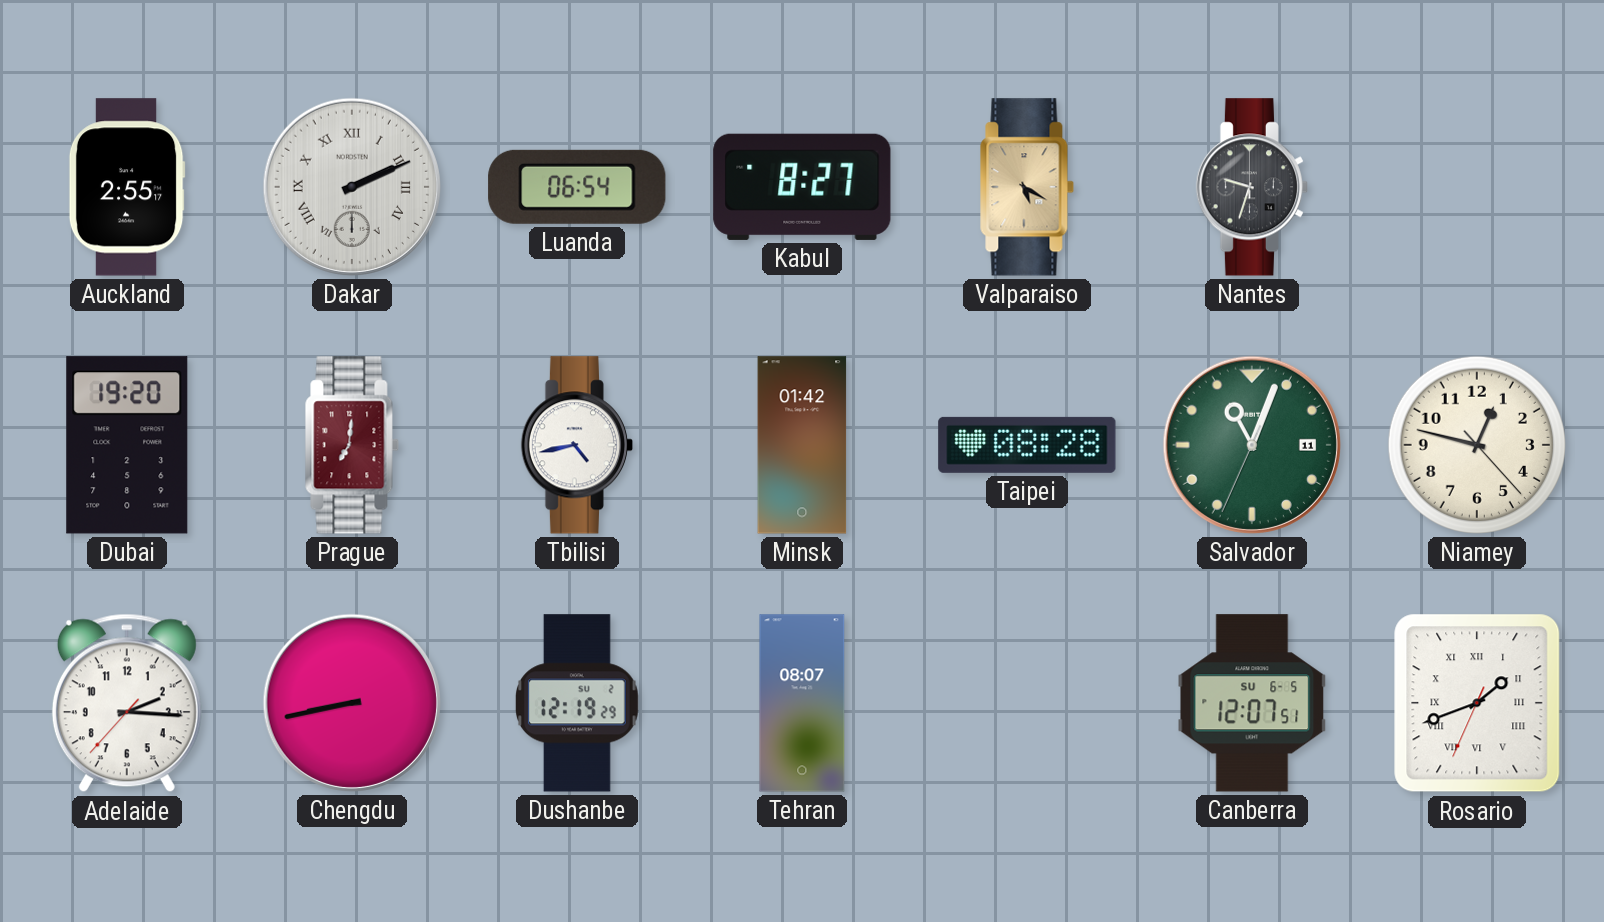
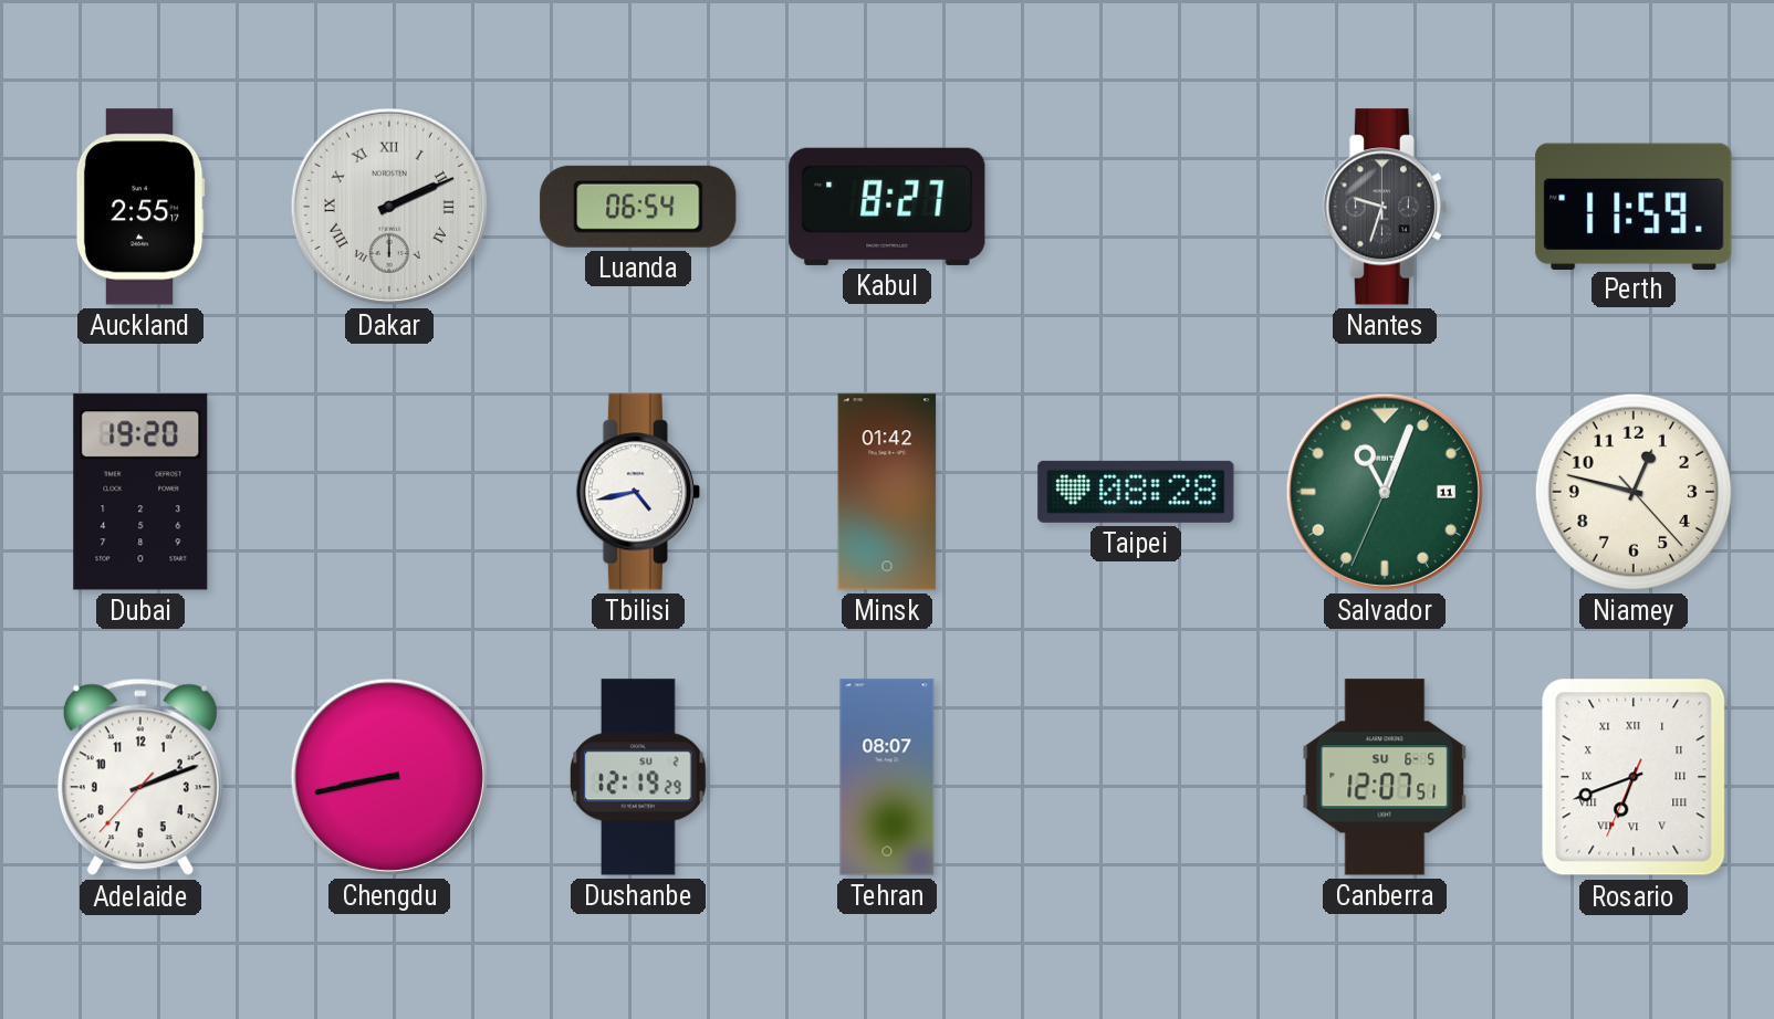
Valparaiso: 5:20 -> none (1027, 187)
Perth: none -> 11:59 (1634, 206)
Prague: 7:01 -> none (352, 445)
Adelaide: 2:15 -> 2:11 (140, 777)
Rosario: 1:41 -> 6:41 (1634, 777)
